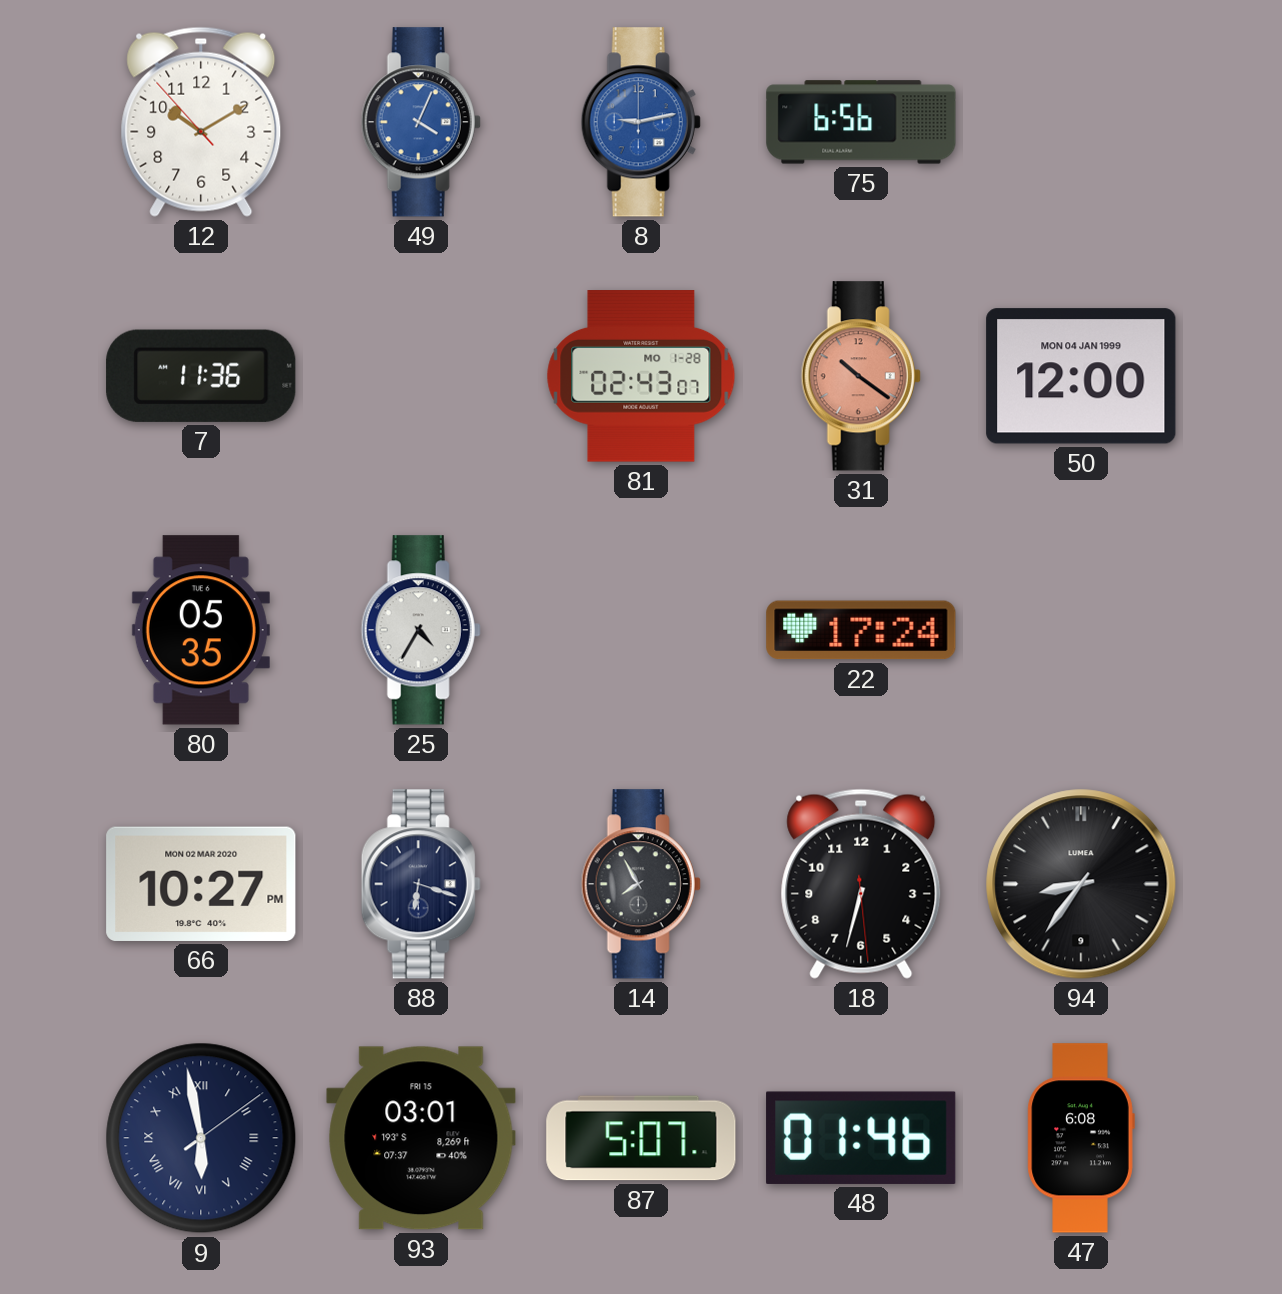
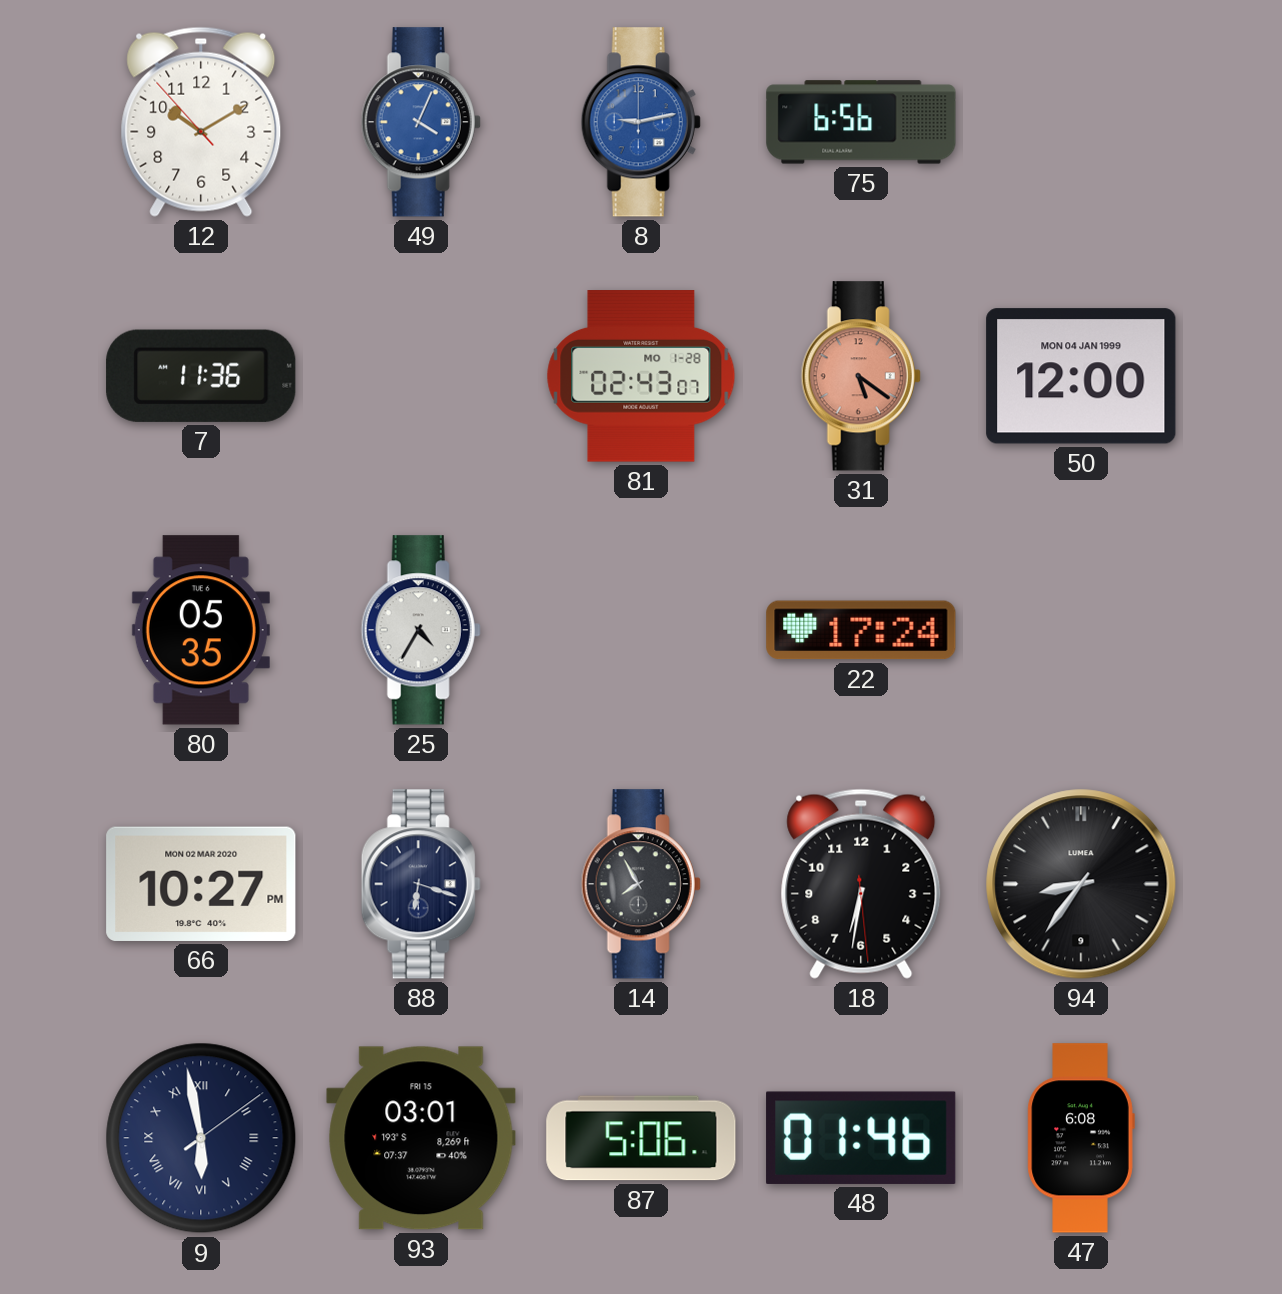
31: 10:21 -> 5:21 (861, 376)
18: 6:32 -> 6:31 (861, 884)
87: 5:07 -> 5:06 (641, 1138)
